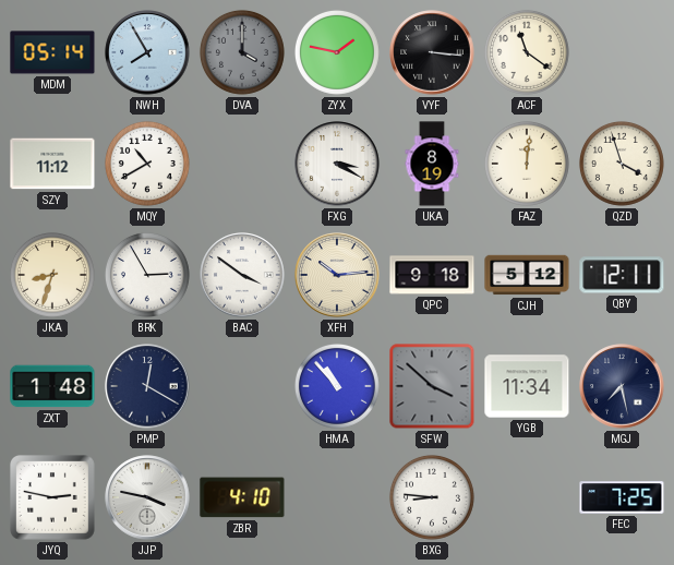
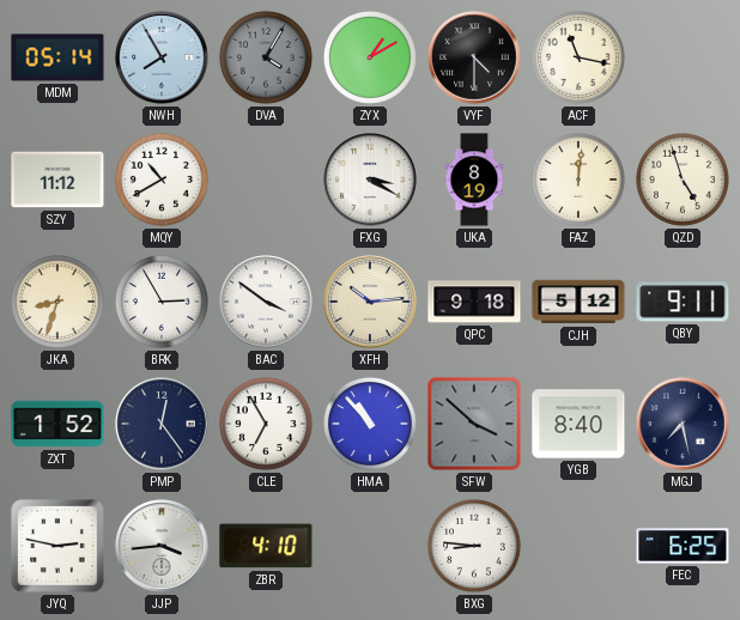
DVA: 4:00 -> 4:05 (266, 57)
ZYX: 1:47 -> 1:10 (370, 57)
VYF: 3:16 -> 4:30 (474, 57)
ACF: 11:21 -> 11:17 (578, 57)
QZD: 3:57 -> 4:57 (683, 180)
QBY: 12:11 -> 9:11 (683, 302)
ZXT: 1:48 -> 1:52 (57, 424)
PMP: 12:20 -> 12:24 (162, 424)
CLE: none -> 6:55 (266, 424)
YGB: 11:34 -> 8:40 (578, 424)
JJP: 3:47 -> 3:44 (162, 546)
FEC: 7:25 -> 6:25 (683, 546)
